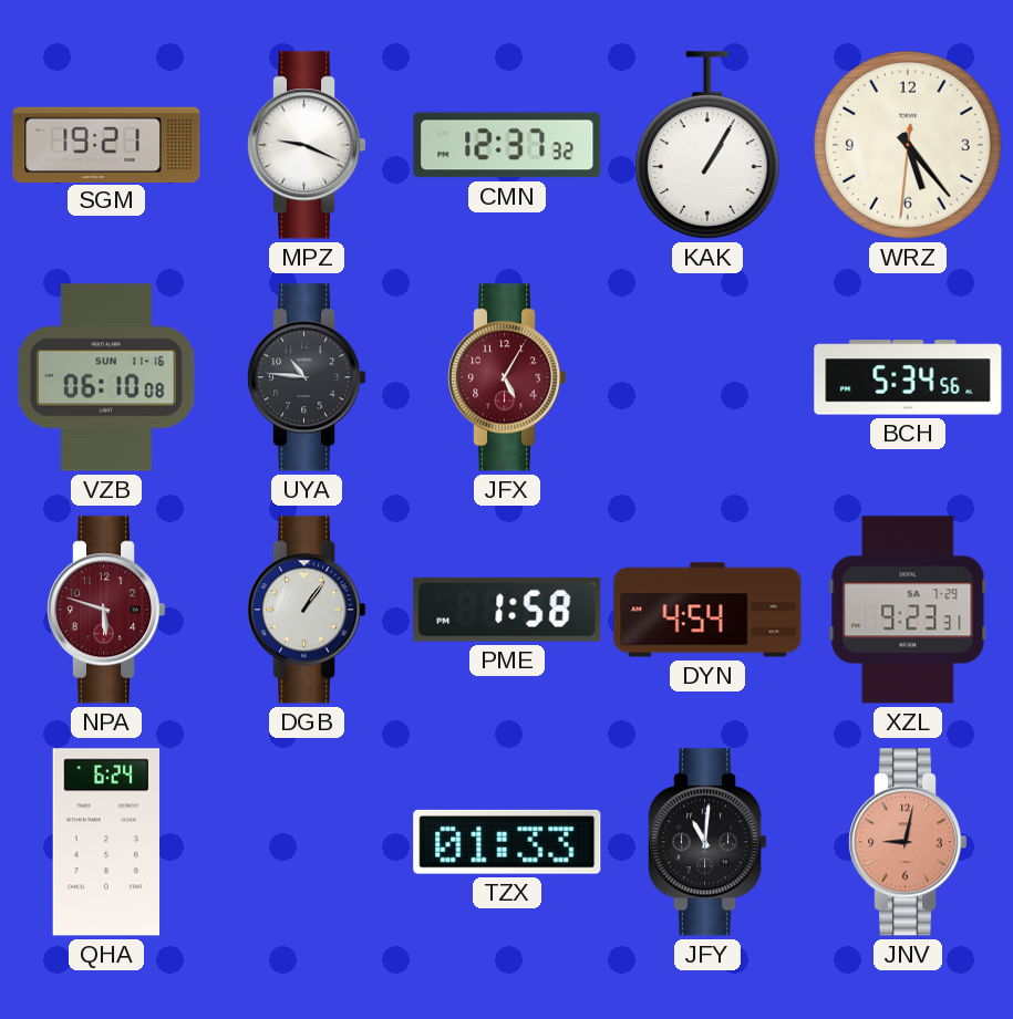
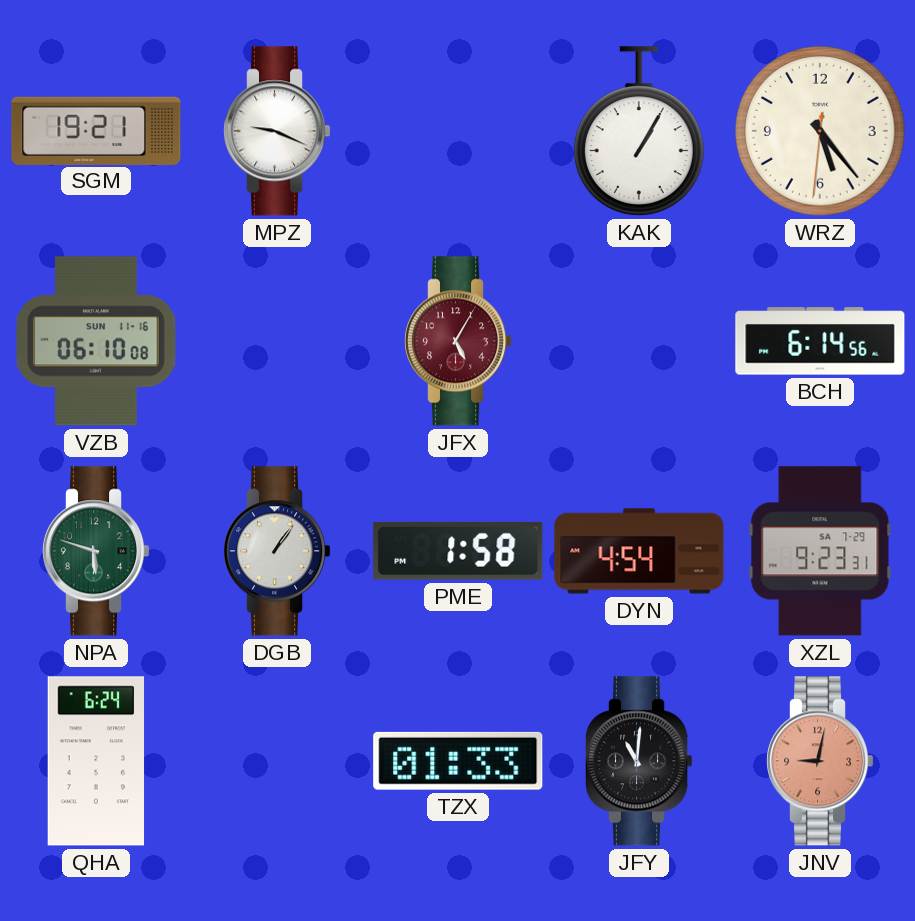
CMN: 12:37 -> none (507, 145)
UYA: 10:46 -> none (308, 377)
BCH: 5:34 -> 6:14 (820, 341)
NPA dial: burgundy -> green (97, 551)
